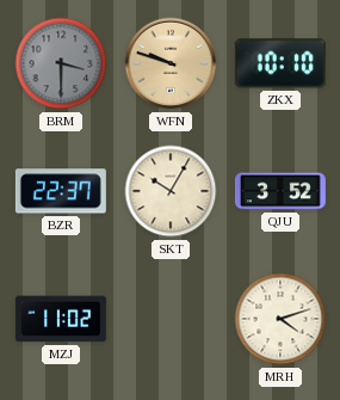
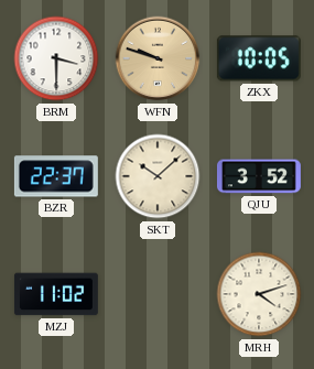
BRM dial: grey -> white (56, 58)
ZKX: 10:10 -> 10:05 (259, 58)
SKT: 10:05 -> 10:08 (158, 176)
